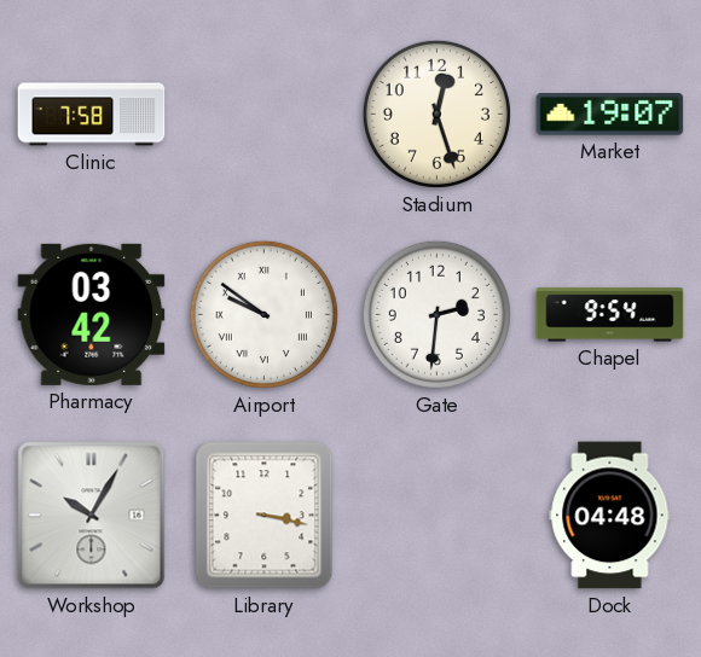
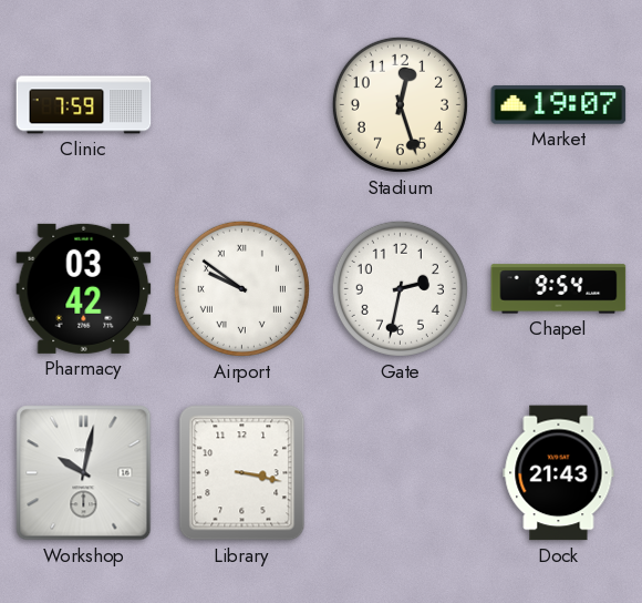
Clinic: 7:58 -> 7:59 (84, 105)
Gate: 2:31 -> 2:32 (400, 288)
Workshop: 10:05 -> 10:02 (84, 473)
Dock: 04:48 -> 21:43 (559, 473)
